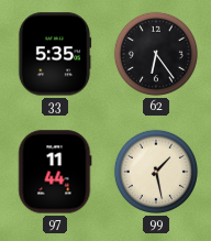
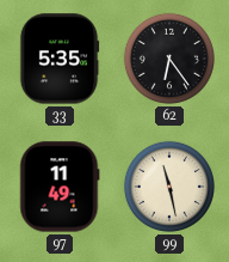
97: 11:44 -> 11:49 (60, 187)
99: 1:28 -> 11:28 (169, 187)
